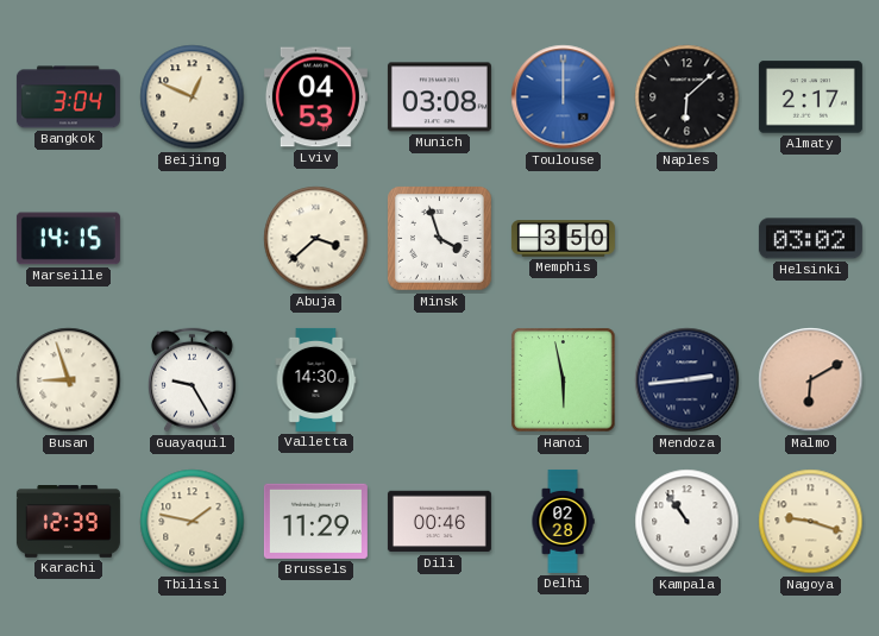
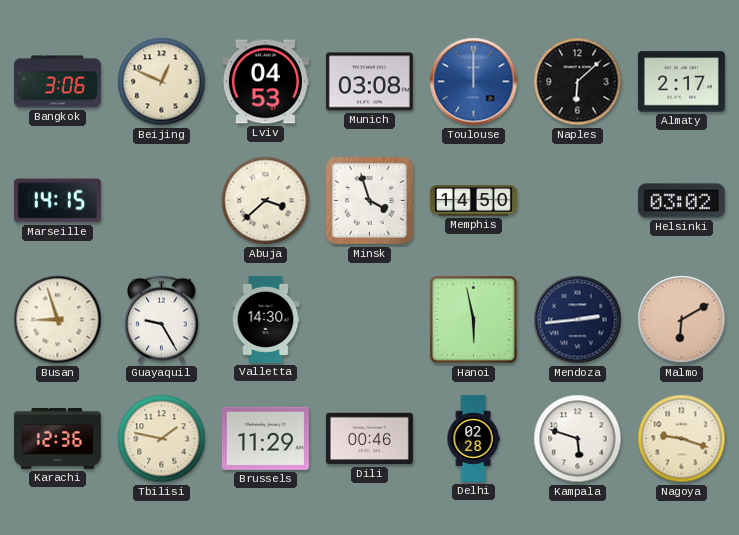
Bangkok: 3:04 -> 3:06 (57, 82)
Memphis: 3:50 -> 14:50 (473, 201)
Karachi: 12:39 -> 12:36 (57, 439)
Kampala: 10:54 -> 5:48 (578, 439)
